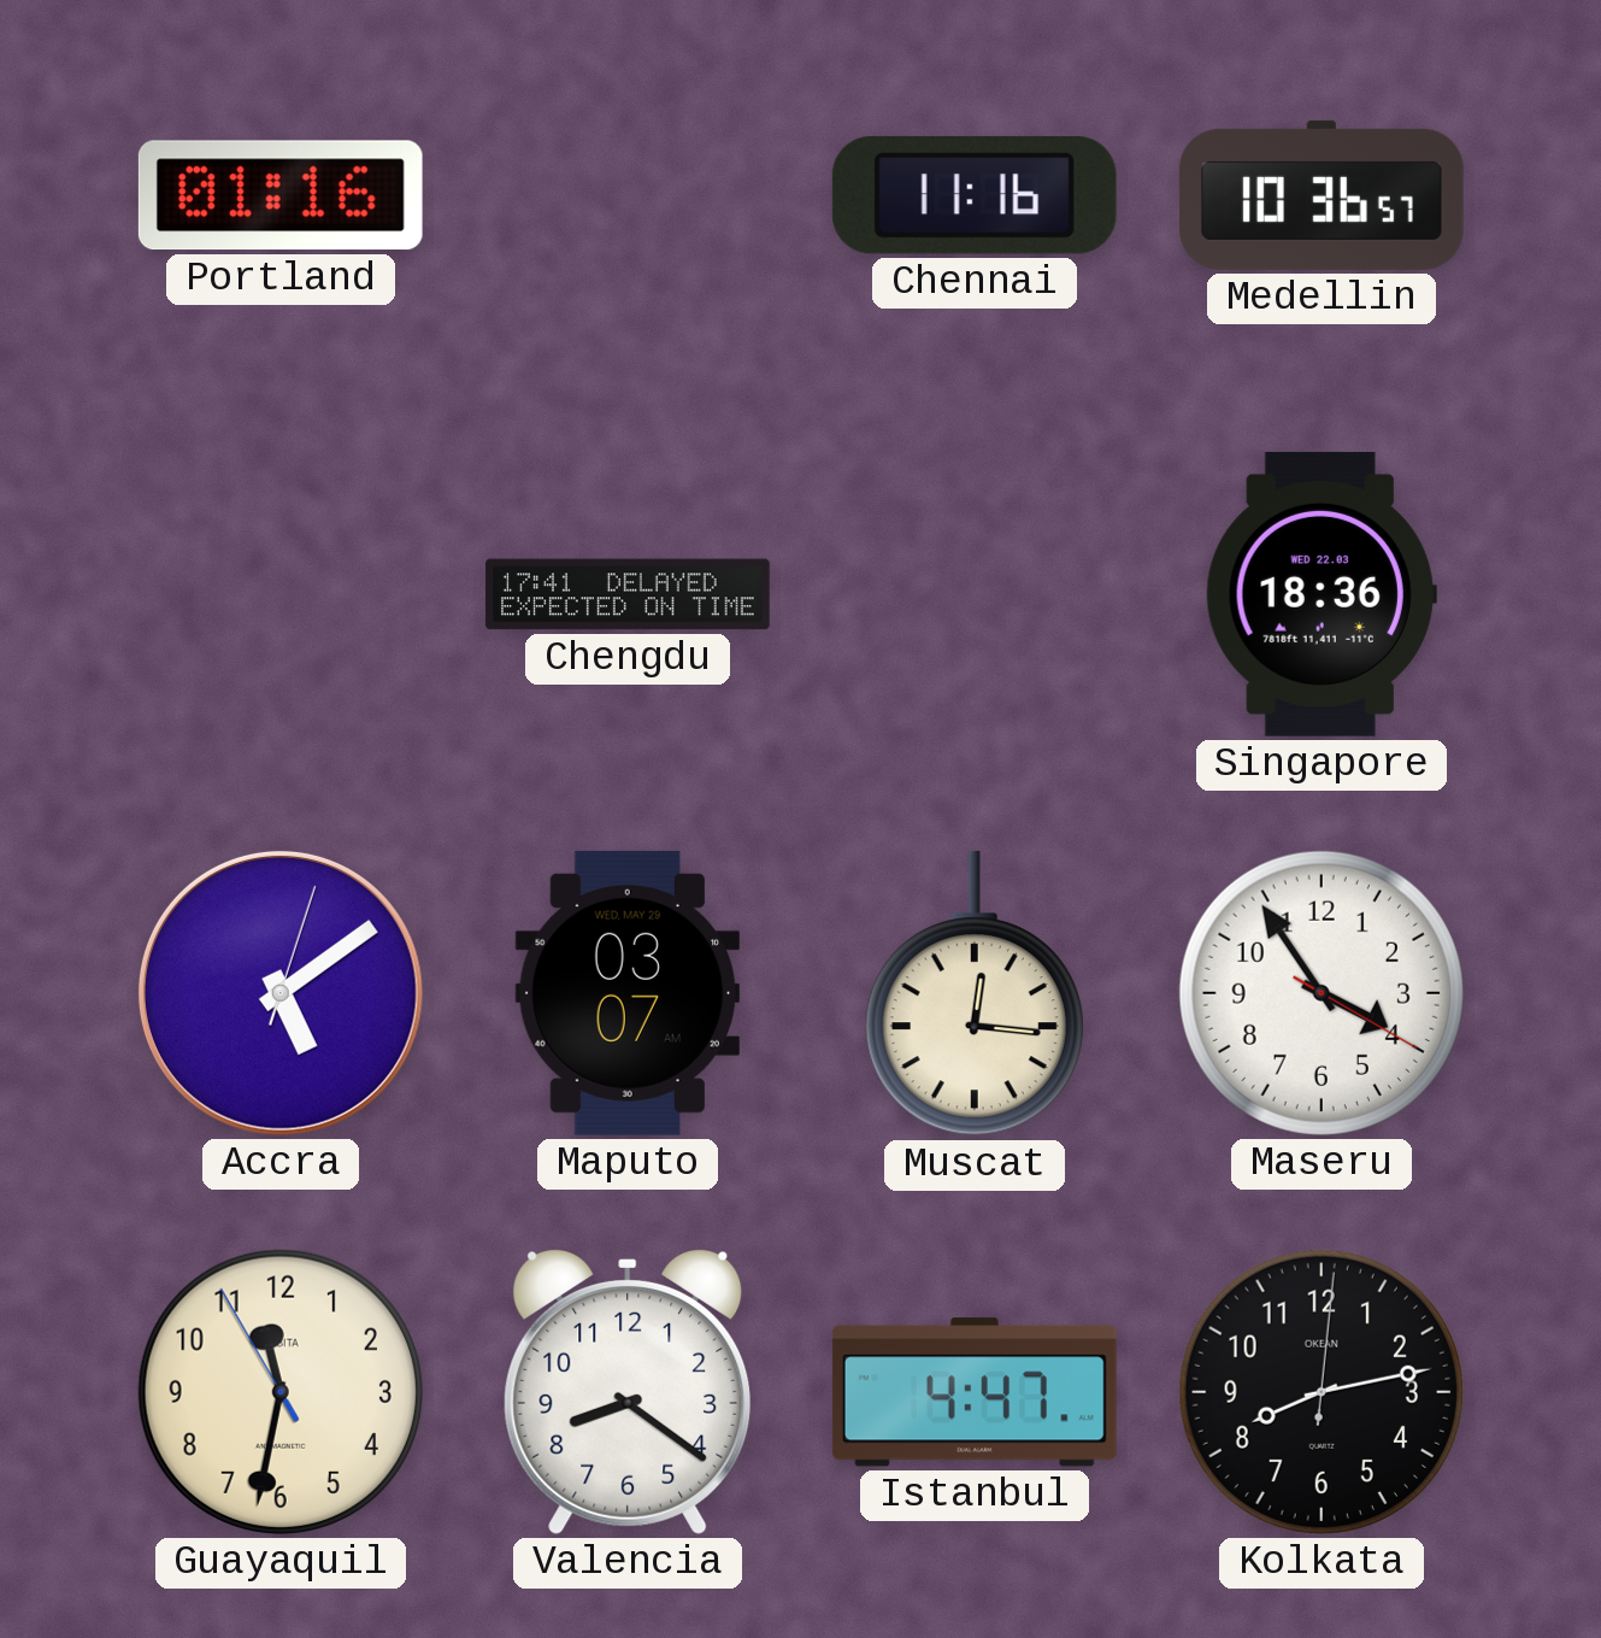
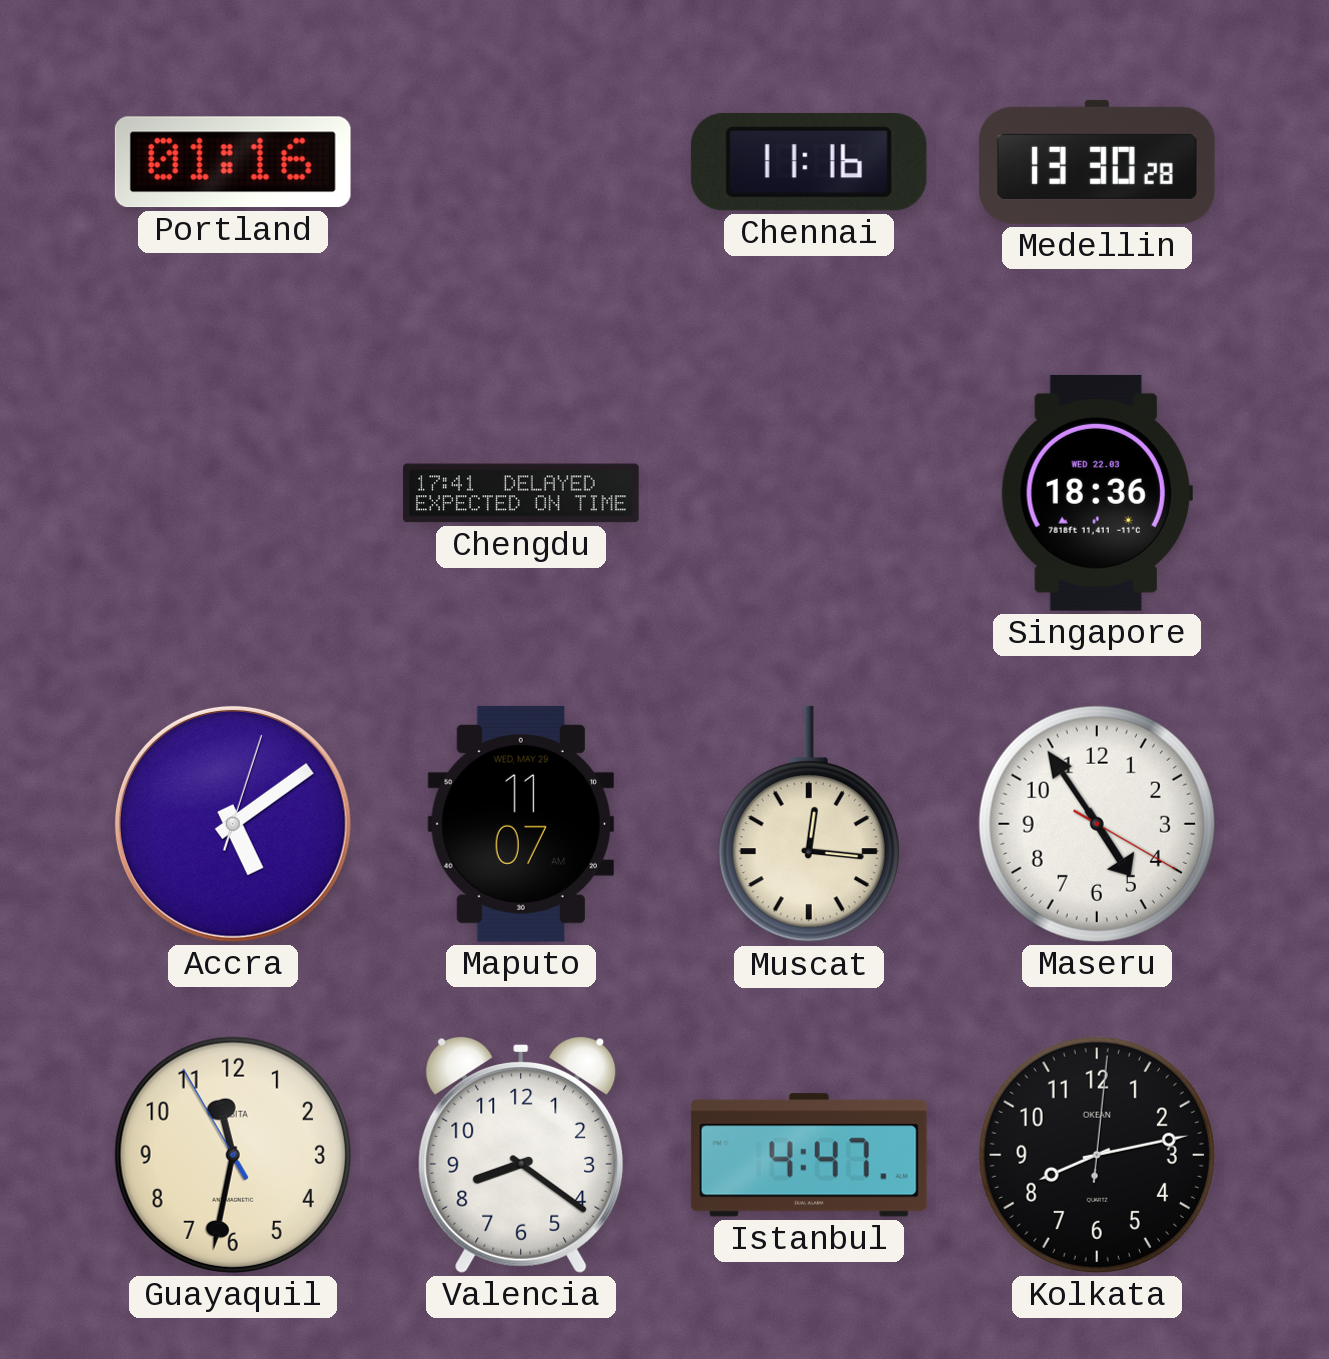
Medellin: 10:36 -> 13:30 (1097, 162)
Maputo: 03:07 -> 11:07 (521, 824)
Maseru: 3:54 -> 4:54 (1097, 824)
